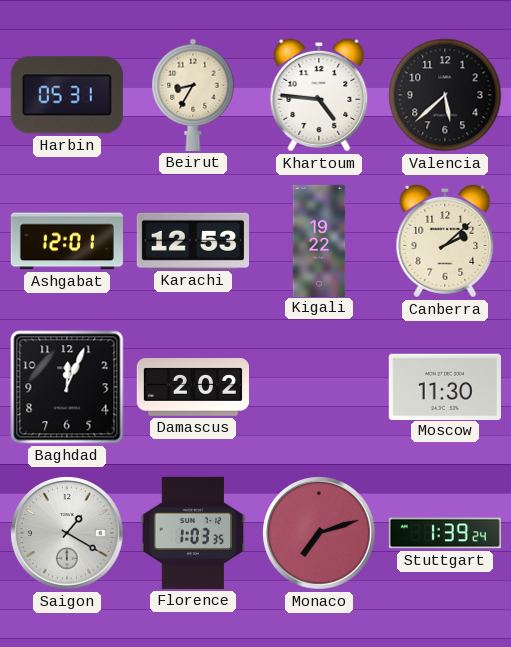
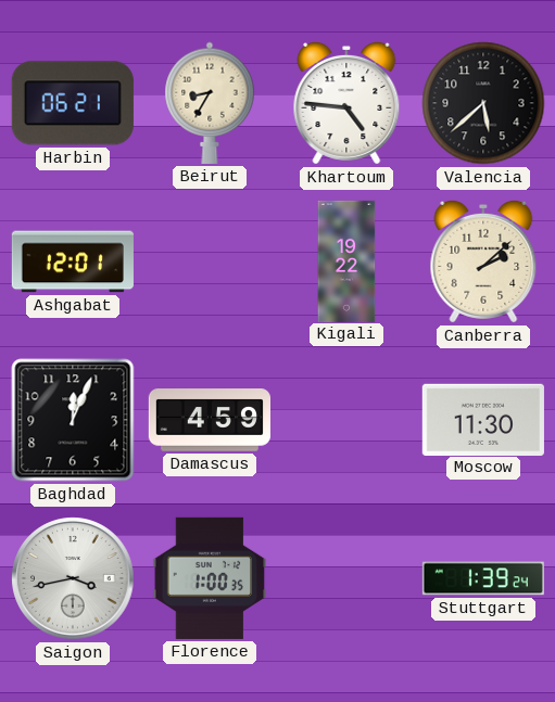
Harbin: 05:31 -> 06:21 (73, 103)
Karachi: 12:53 -> none (193, 241)
Damascus: 2:02 -> 4:59 (209, 420)
Saigon: 1:20 -> 3:43 (73, 578)
Florence: 1:03 -> 1:00 (210, 578)
Monaco: 7:12 -> none (319, 533)
